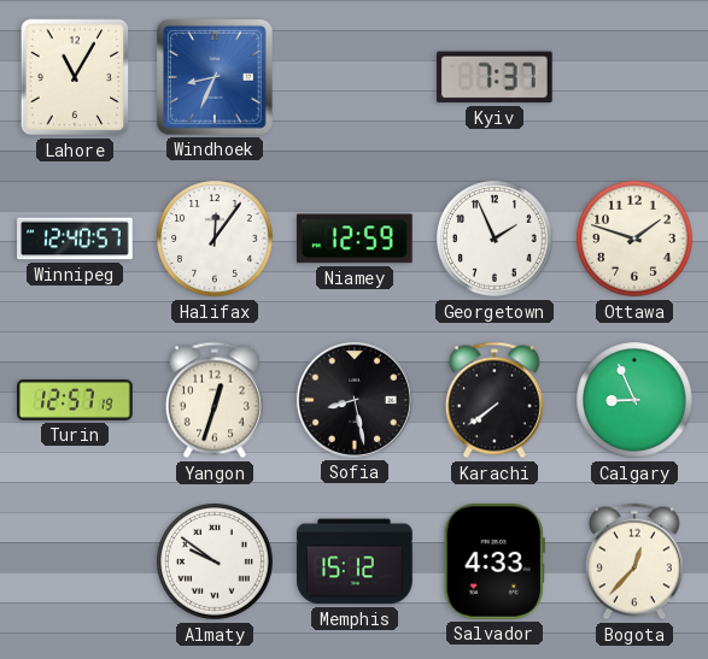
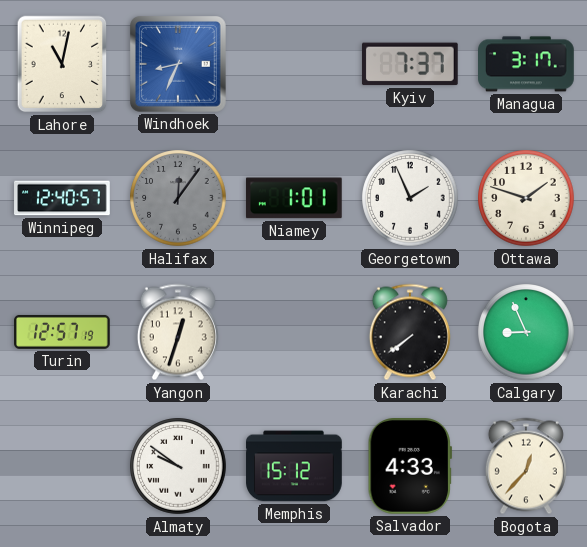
Lahore: 11:05 -> 11:02 (62, 64)
Managua: none -> 3:17 (527, 64)
Halifax dial: white -> grey (178, 198)
Niamey: 12:59 -> 1:01 (294, 198)
Sofia: 8:28 -> none (355, 400)
